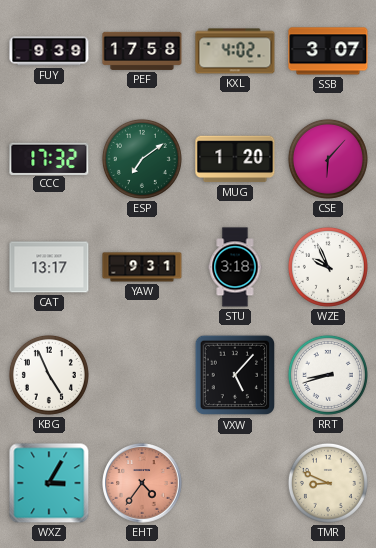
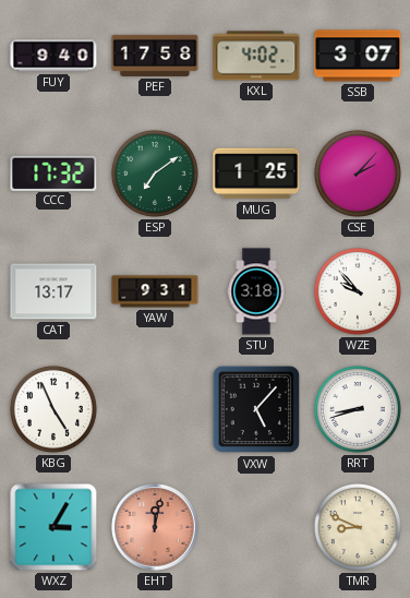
FUY: 9:39 -> 9:40 (53, 56)
MUG: 1:20 -> 1:25 (256, 174)
CSE: 6:07 -> 2:07 (358, 174)
WZE: 9:56 -> 9:53 (358, 291)
EHT: 4:36 -> 12:02 (155, 527)
